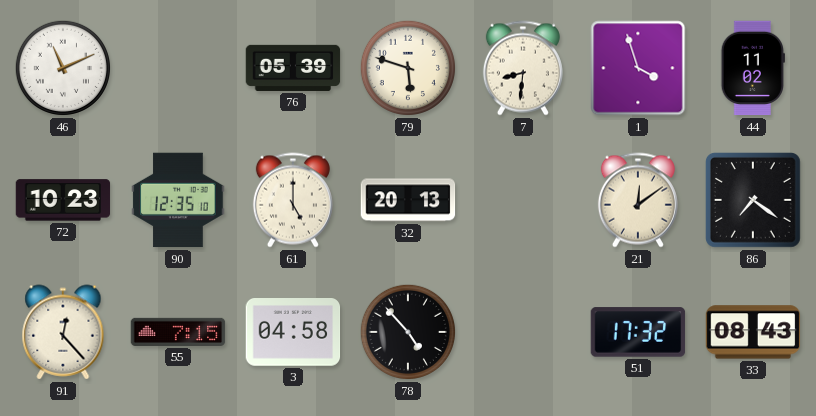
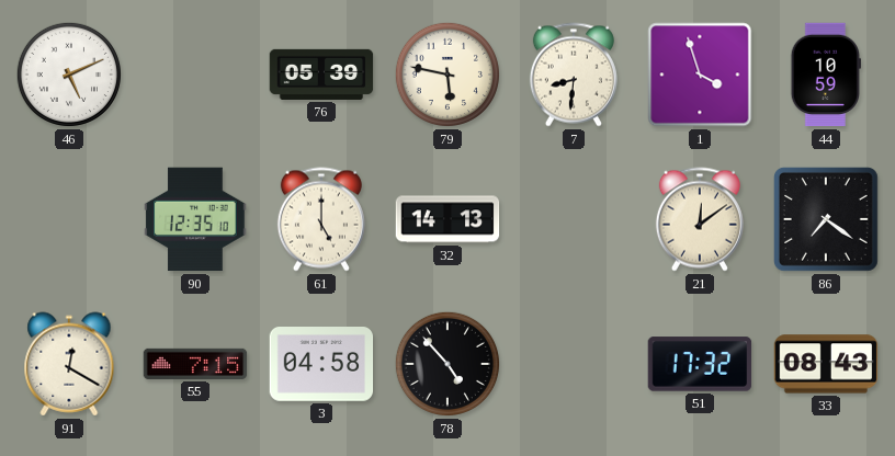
46: 11:11 -> 5:11 (68, 75)
79: 5:48 -> 5:47 (446, 75)
44: 11:02 -> 10:59 (826, 75)
72: 10:23 -> none (63, 200)
32: 20:13 -> 14:13 (448, 219)
91: 12:23 -> 12:20 (69, 364)
